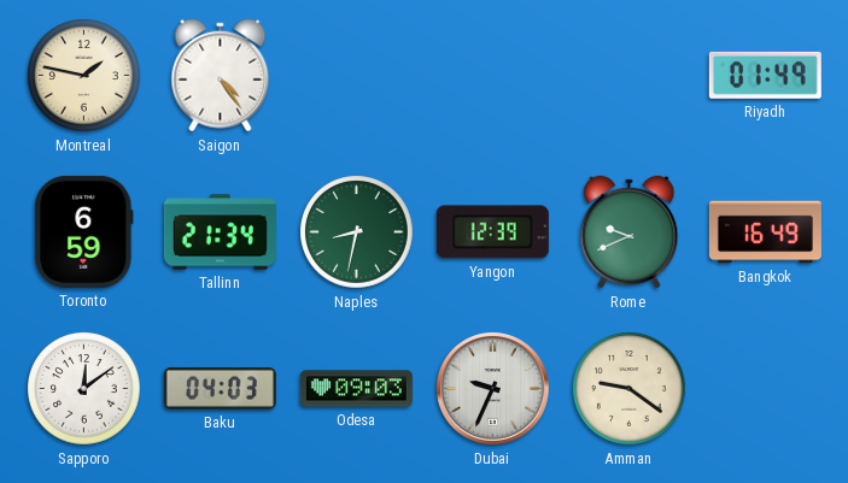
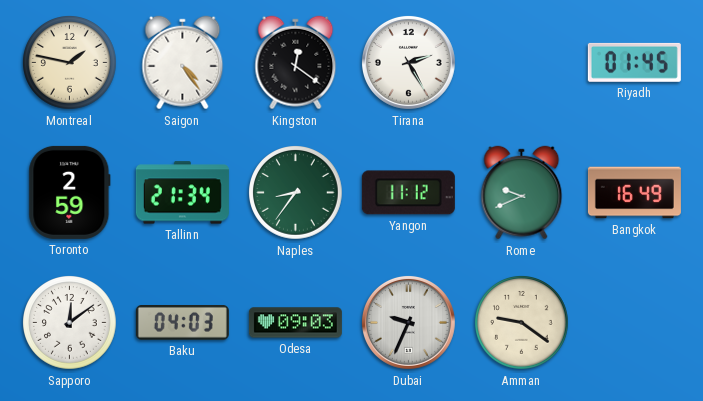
Kingston: none -> 12:21 (296, 63)
Tirana: none -> 2:25 (408, 62)
Riyadh: 01:49 -> 01:45 (634, 62)
Toronto: 6:59 -> 2:59 (70, 192)
Naples: 8:32 -> 8:36 (296, 193)
Yangon: 12:39 -> 11:12 (408, 193)
